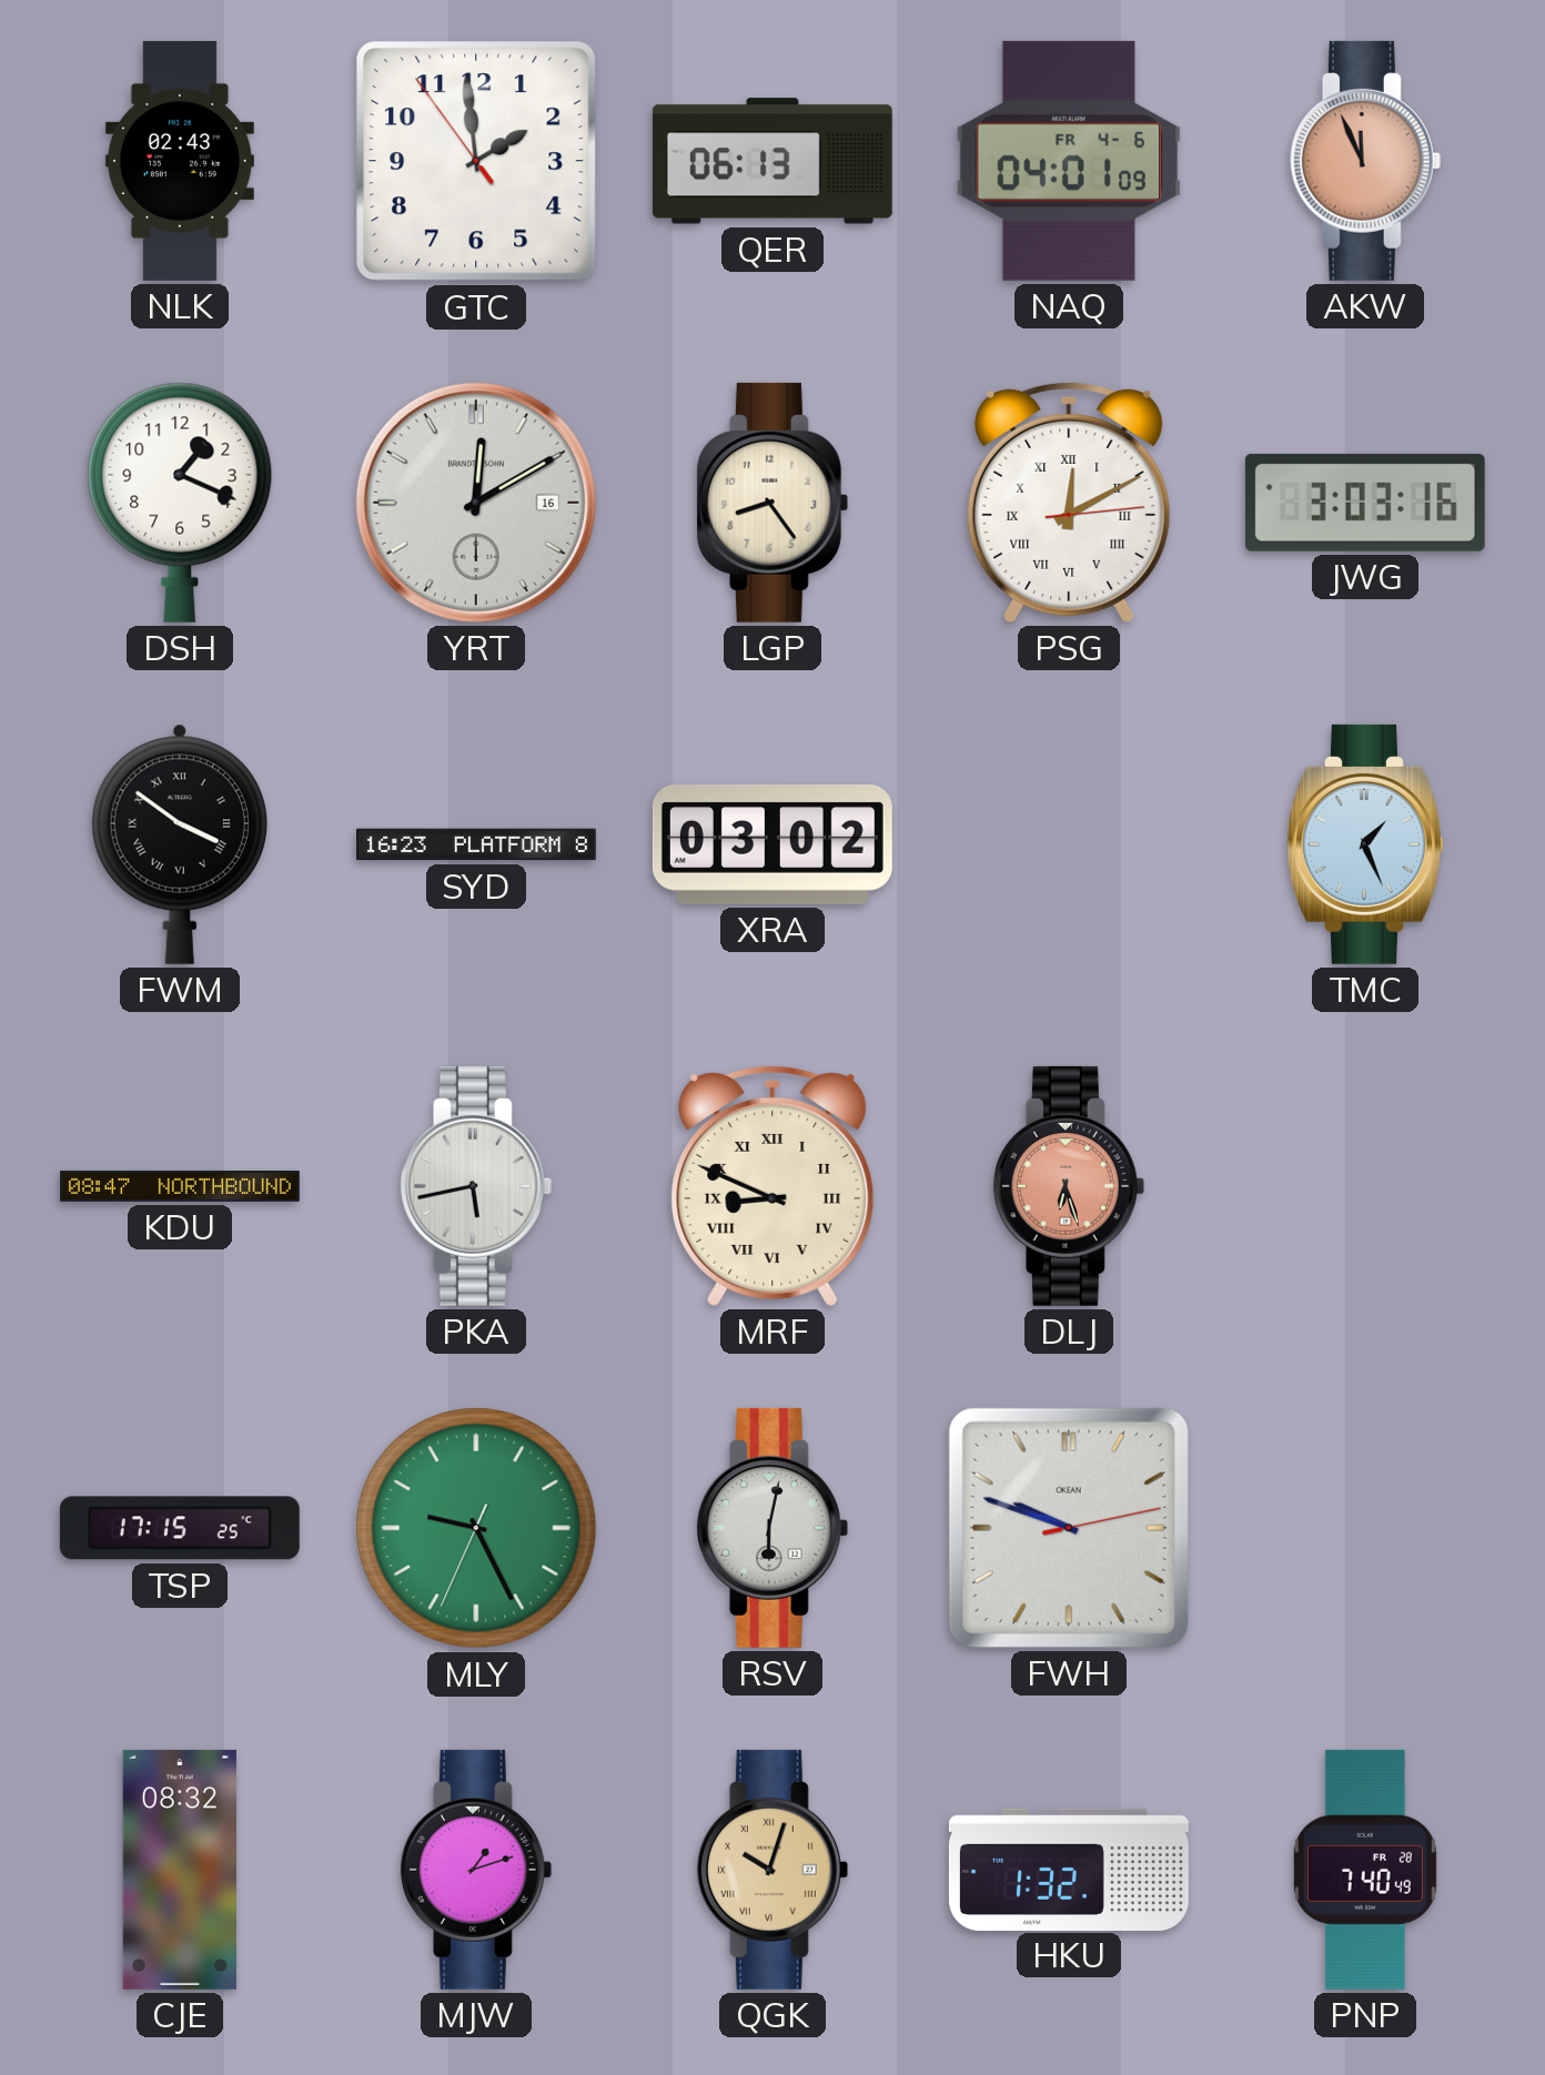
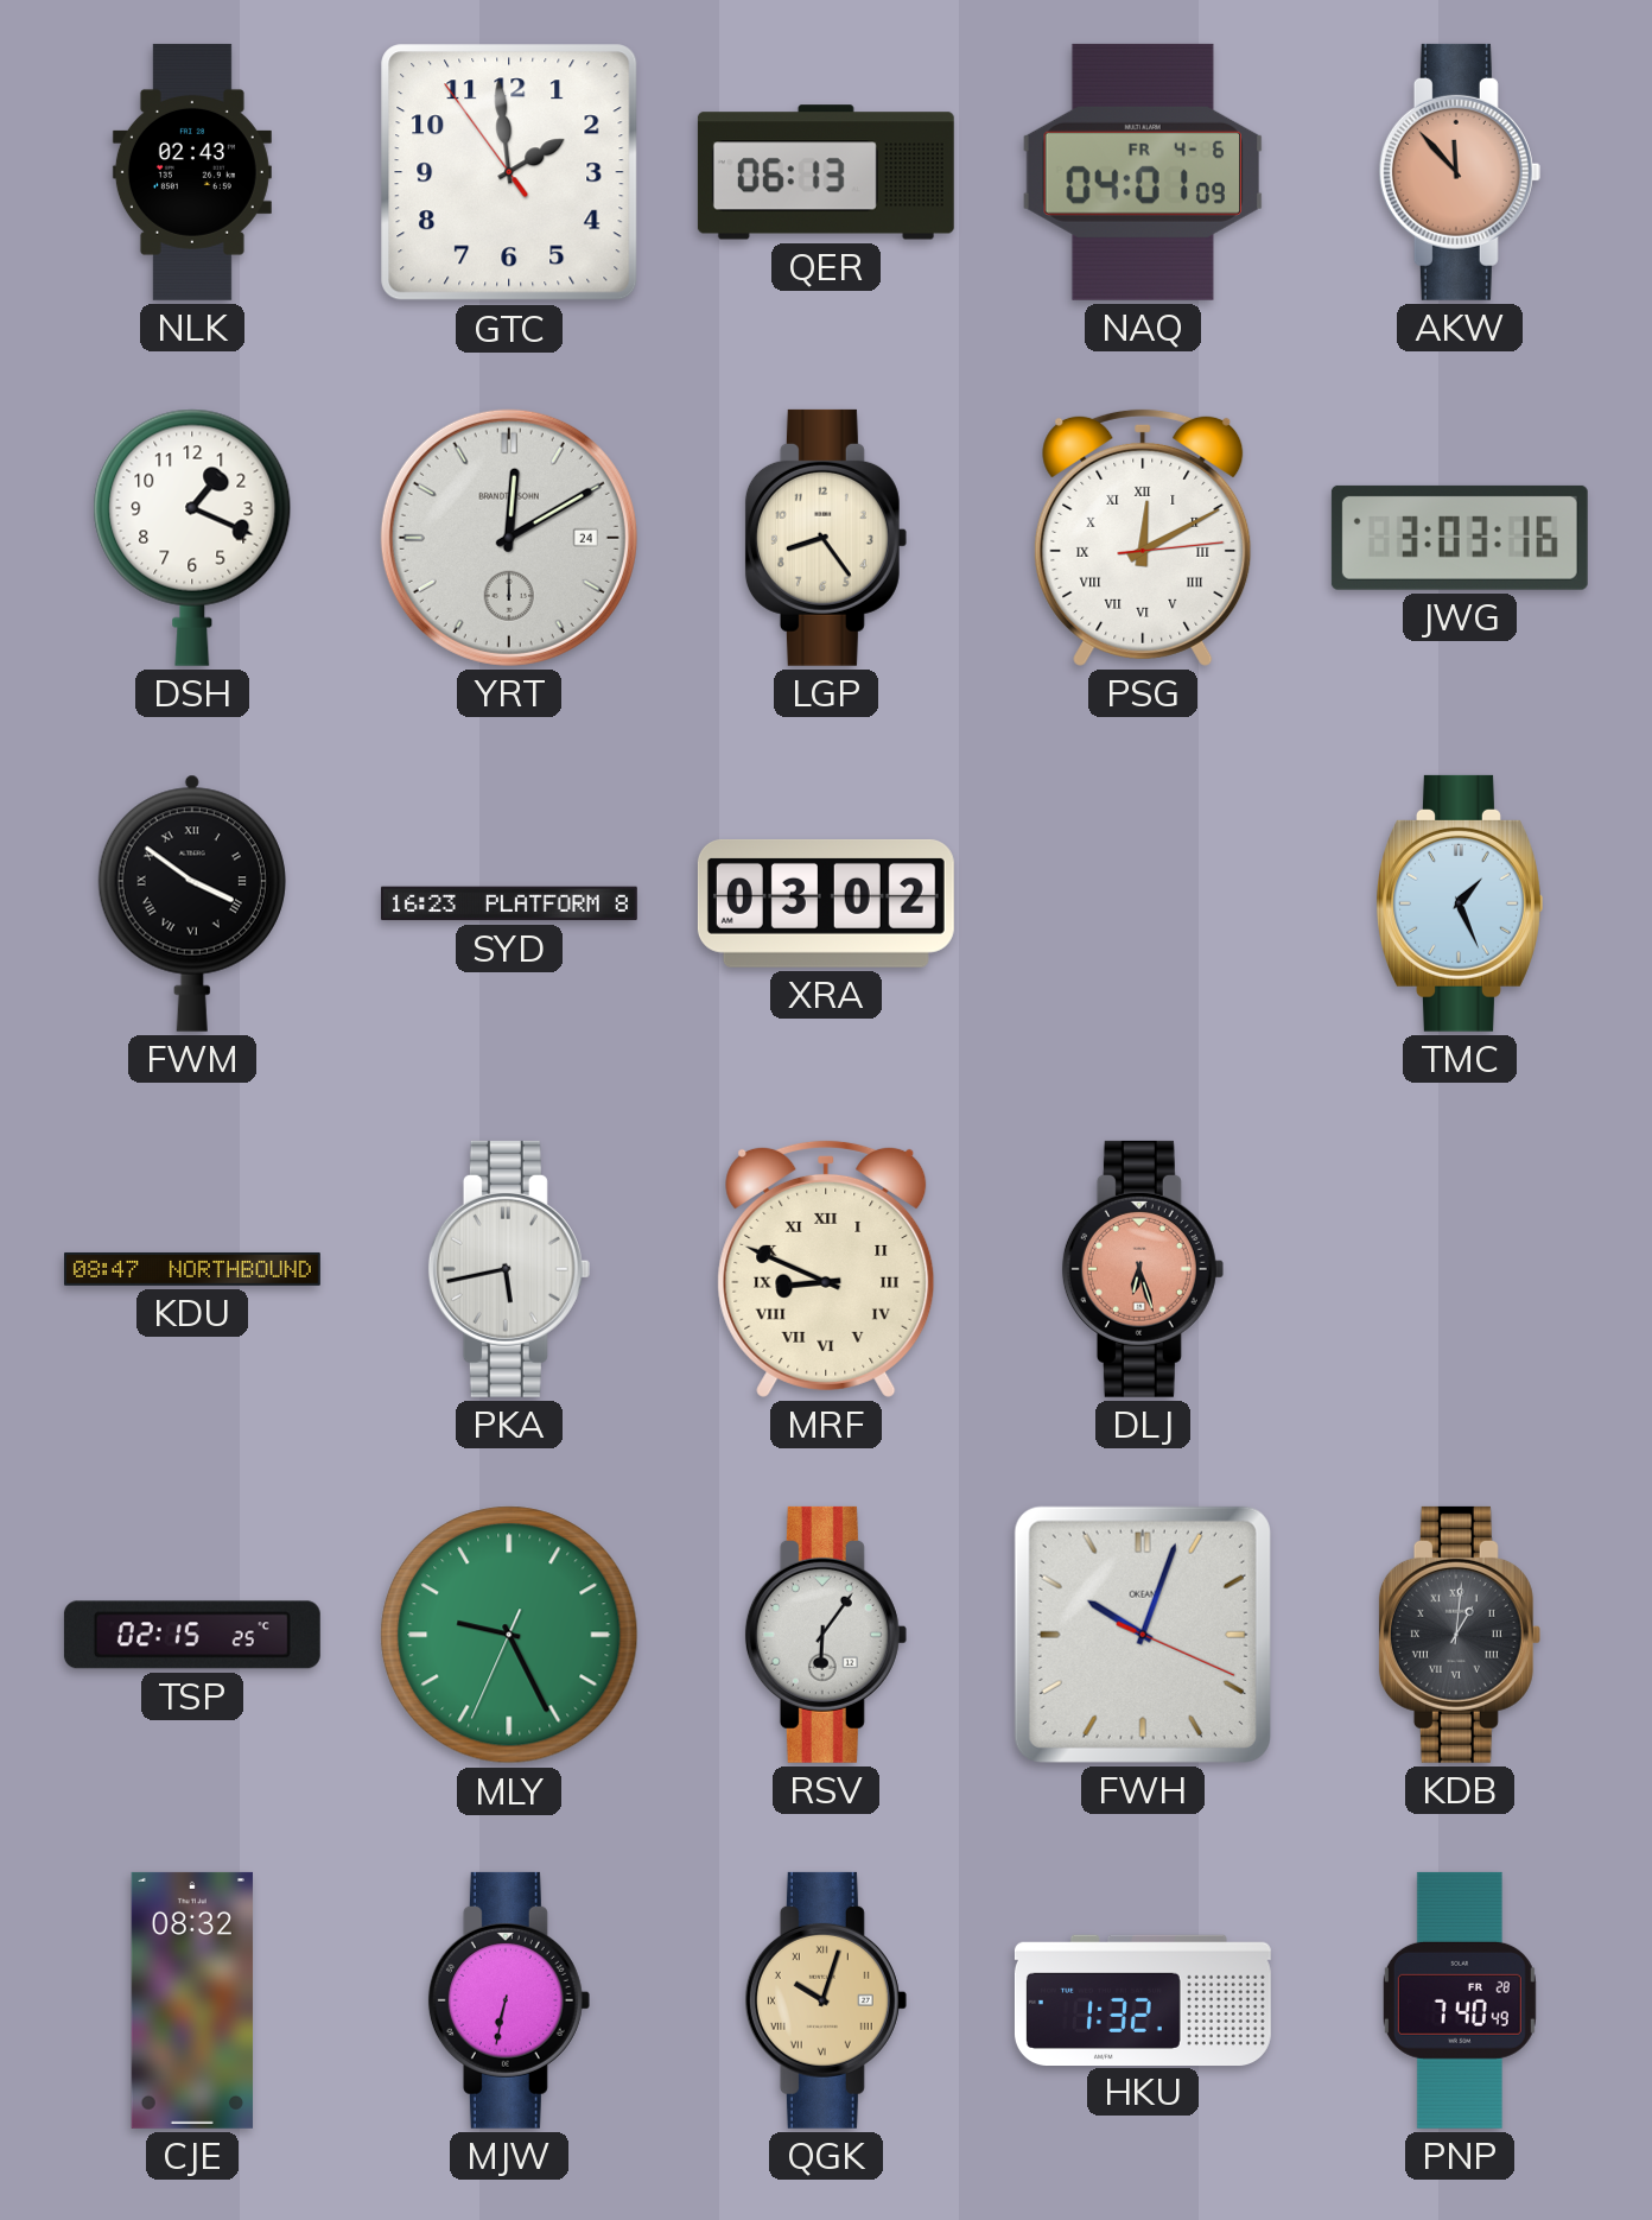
AKW: 11:56 -> 11:53 (1460, 172)
YRT date: 16 -> 24 (509, 538)
TSP: 17:15 -> 02:15 (192, 1635)
RSV: 6:02 -> 6:06 (826, 1635)
FWH: 9:48 -> 10:03 (1143, 1635)
KDB: none -> 1:01 (1460, 1635)
MJW: 1:12 -> 6:32 (509, 2000)
